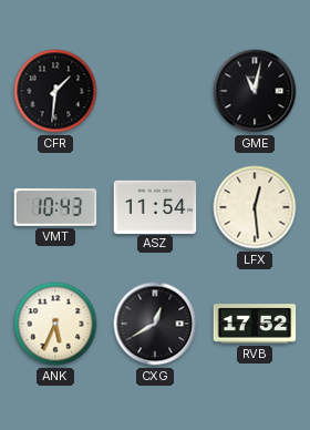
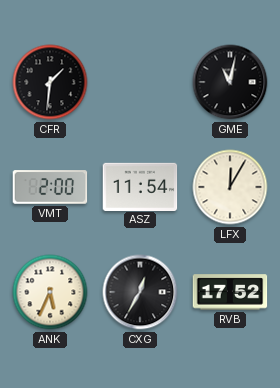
VMT: 10:43 -> 2:00 (50, 187)
LFX: 12:29 -> 12:05 (230, 187)
CXG: 12:40 -> 12:35 (140, 292)
